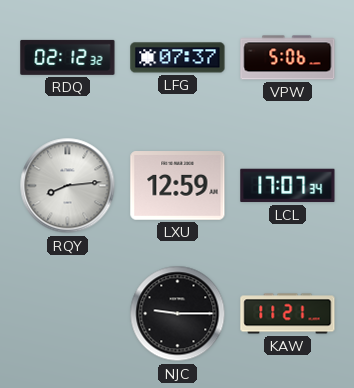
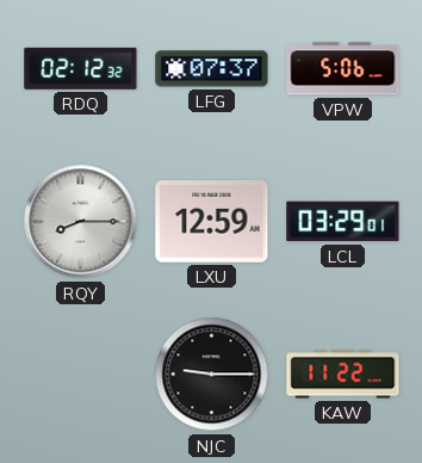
RQY: 8:14 -> 8:15 (81, 222)
LCL: 17:07 -> 03:29 (343, 222)
KAW: 11:21 -> 11:22 (343, 375)
